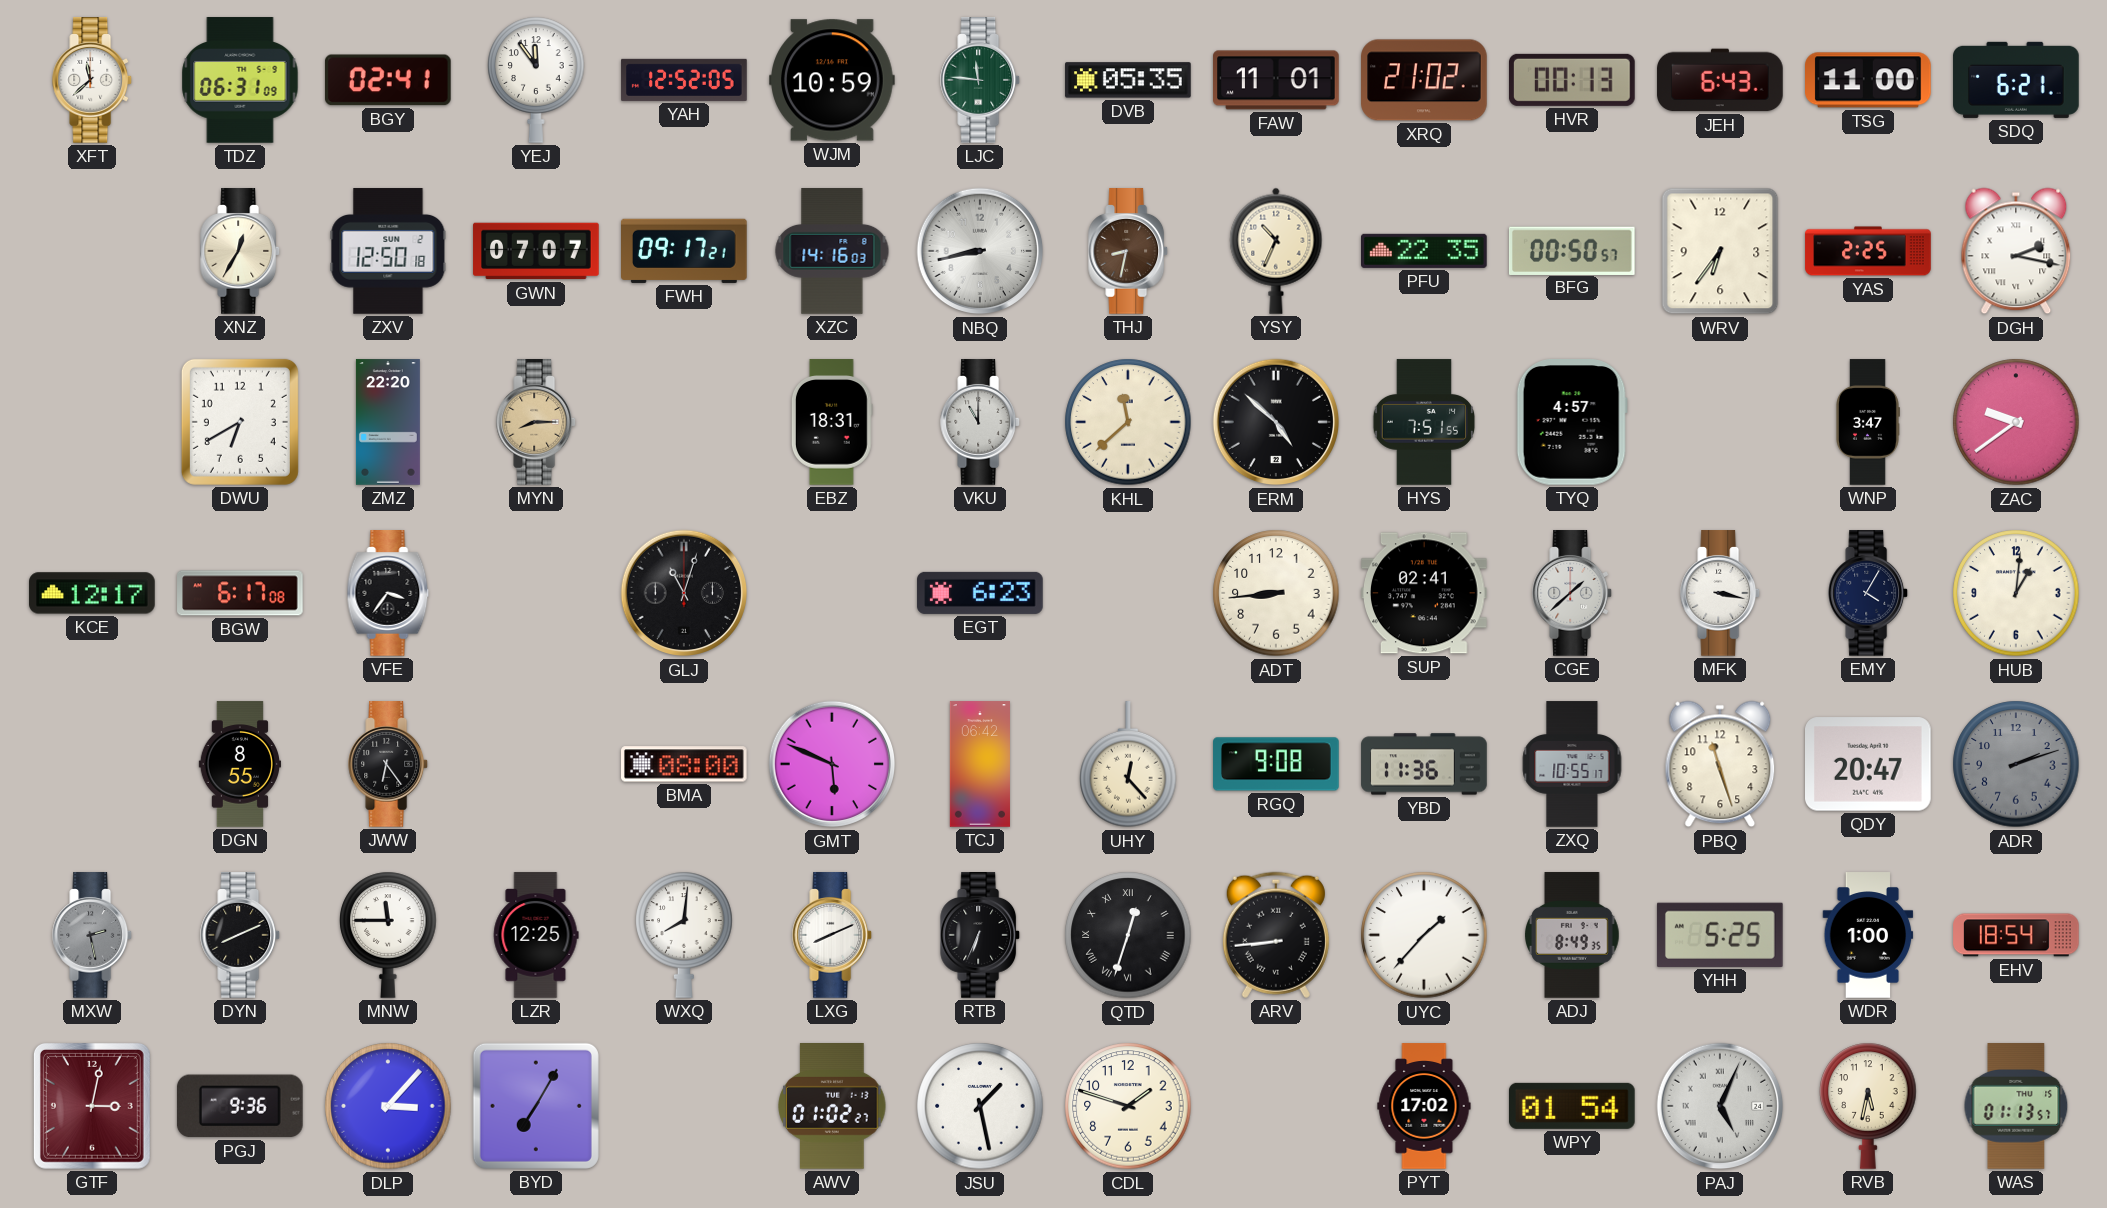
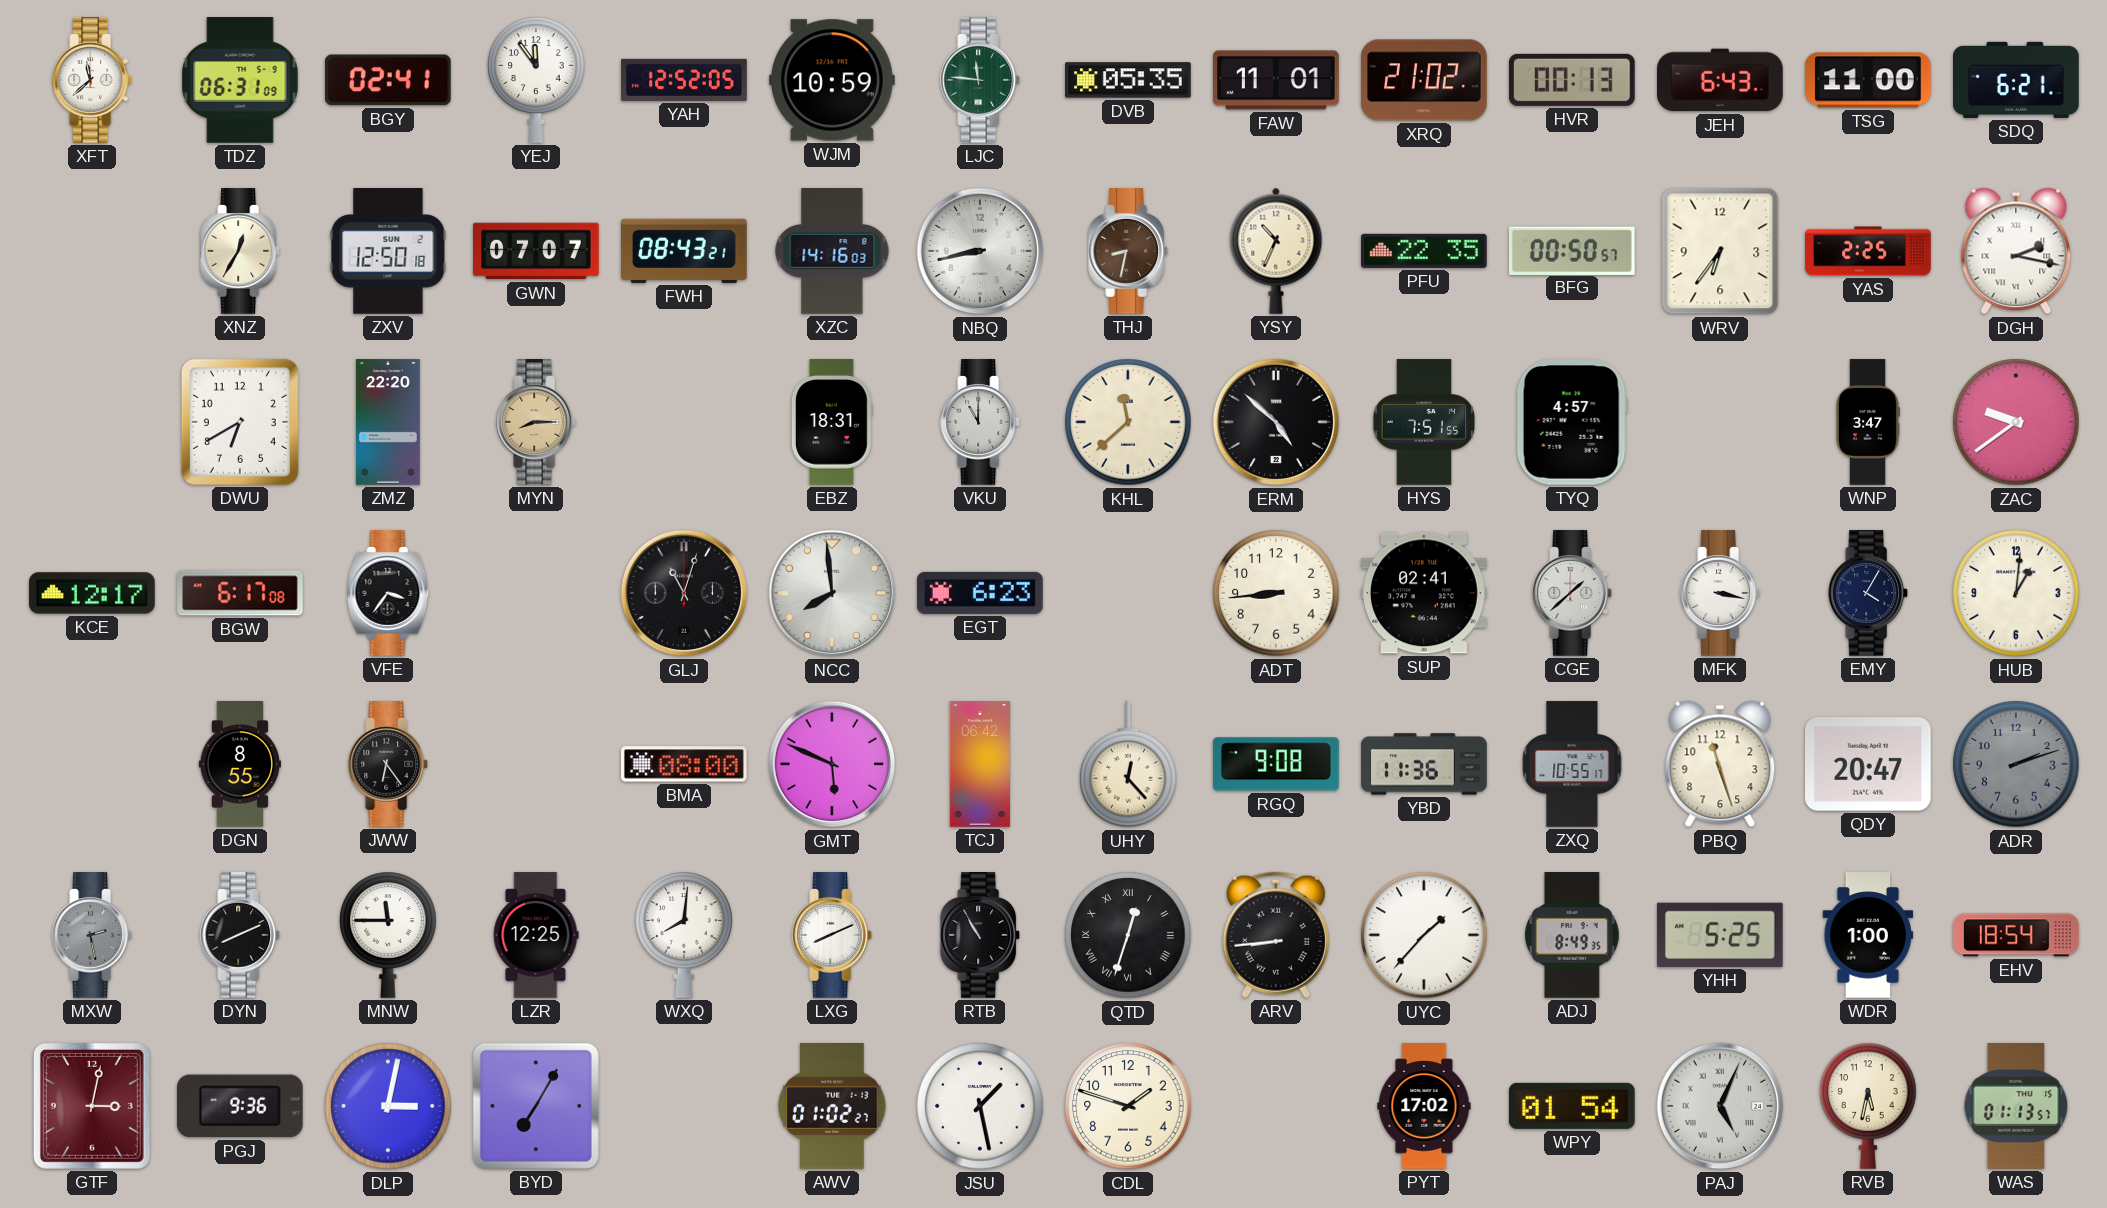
FWH: 09:17 -> 08:43 (685, 251)
NCC: none -> 7:59 (832, 593)
RTB: 6:34 -> 10:55 (981, 935)
DLP: 3:07 -> 3:02 (388, 1106)
